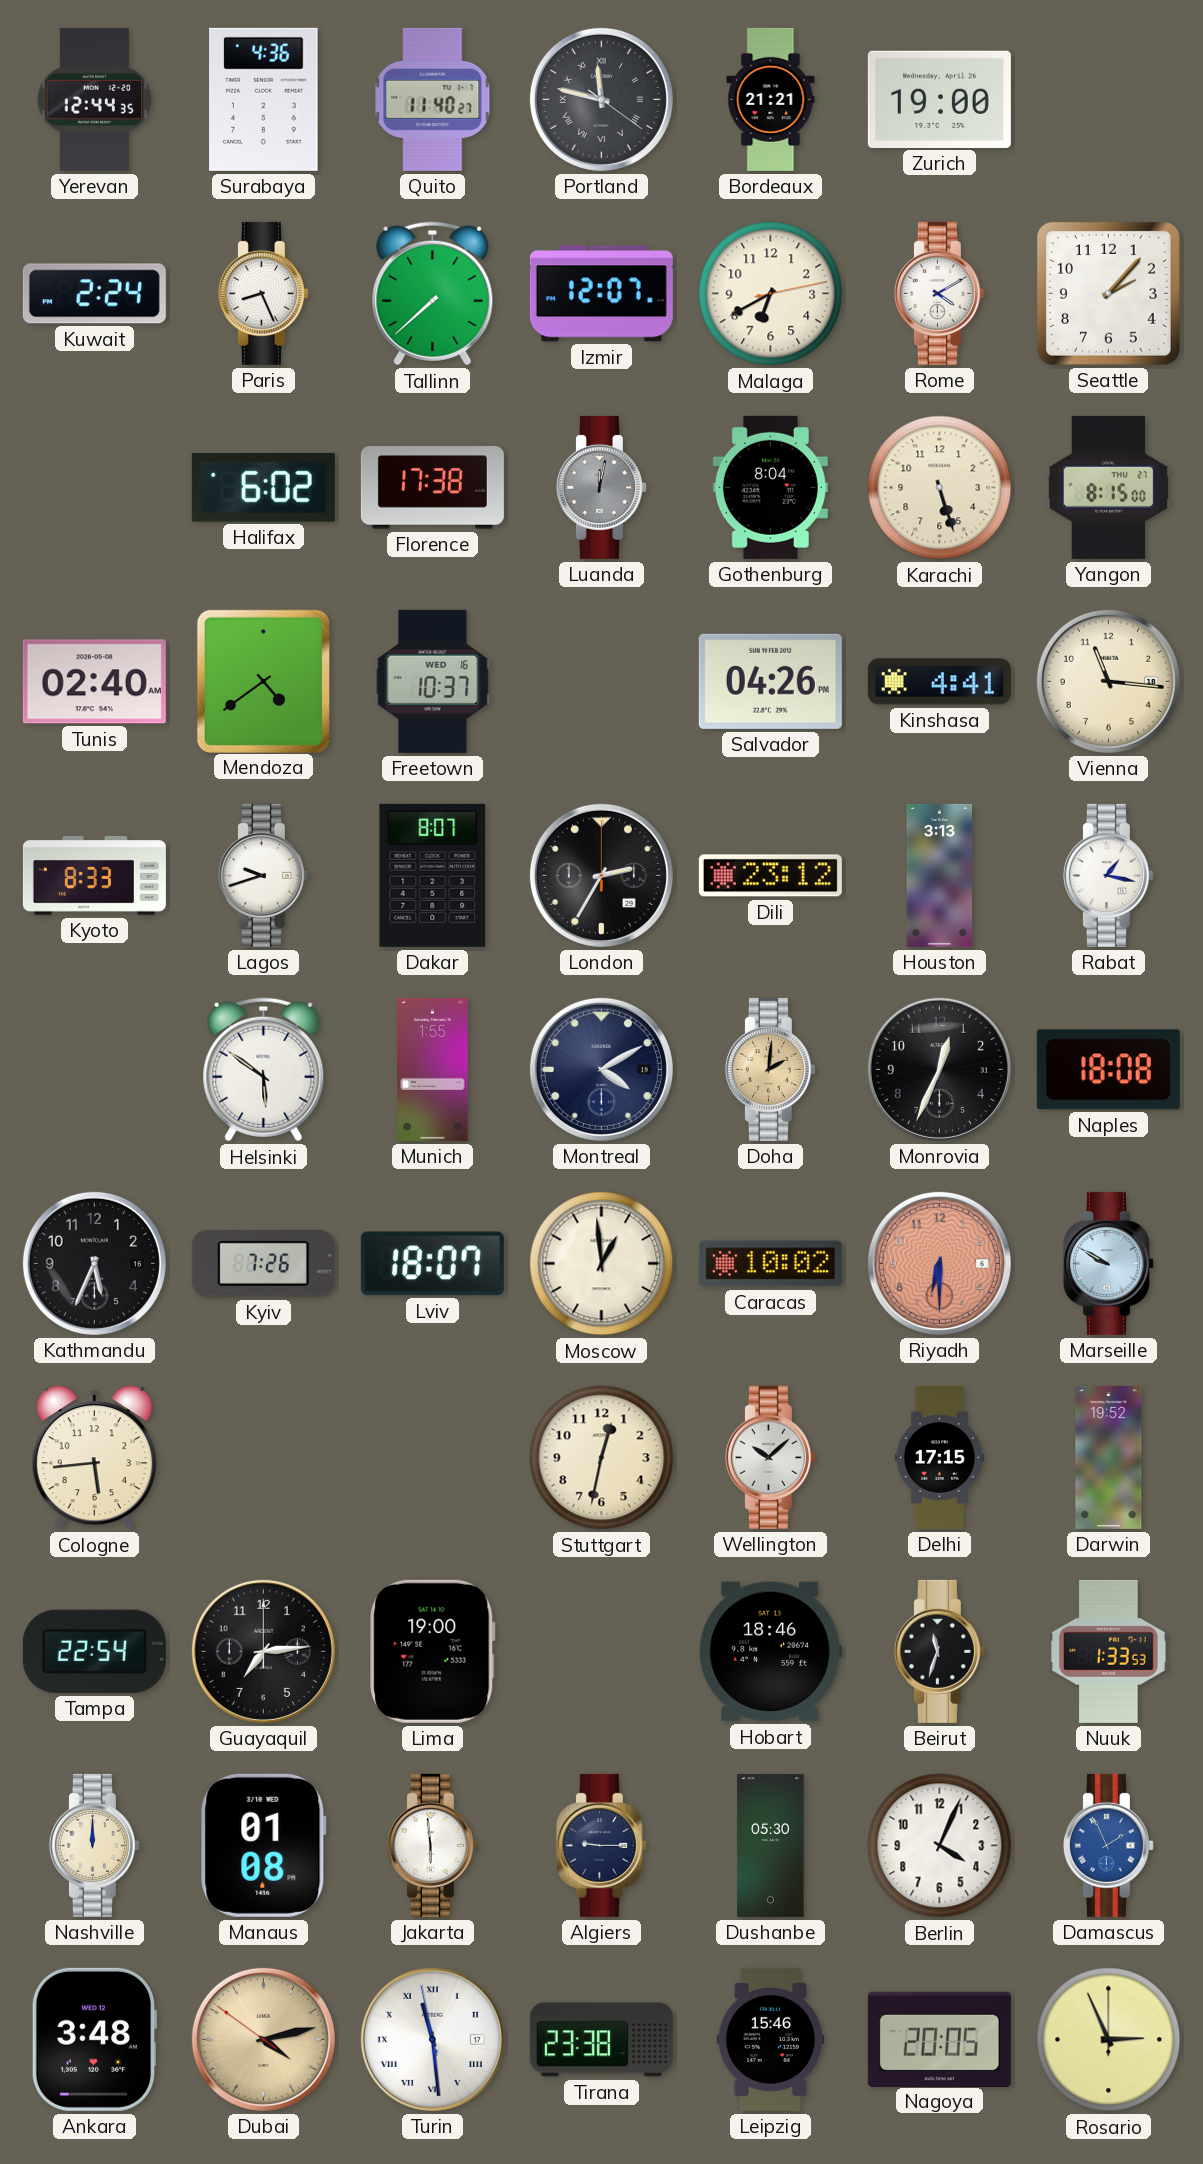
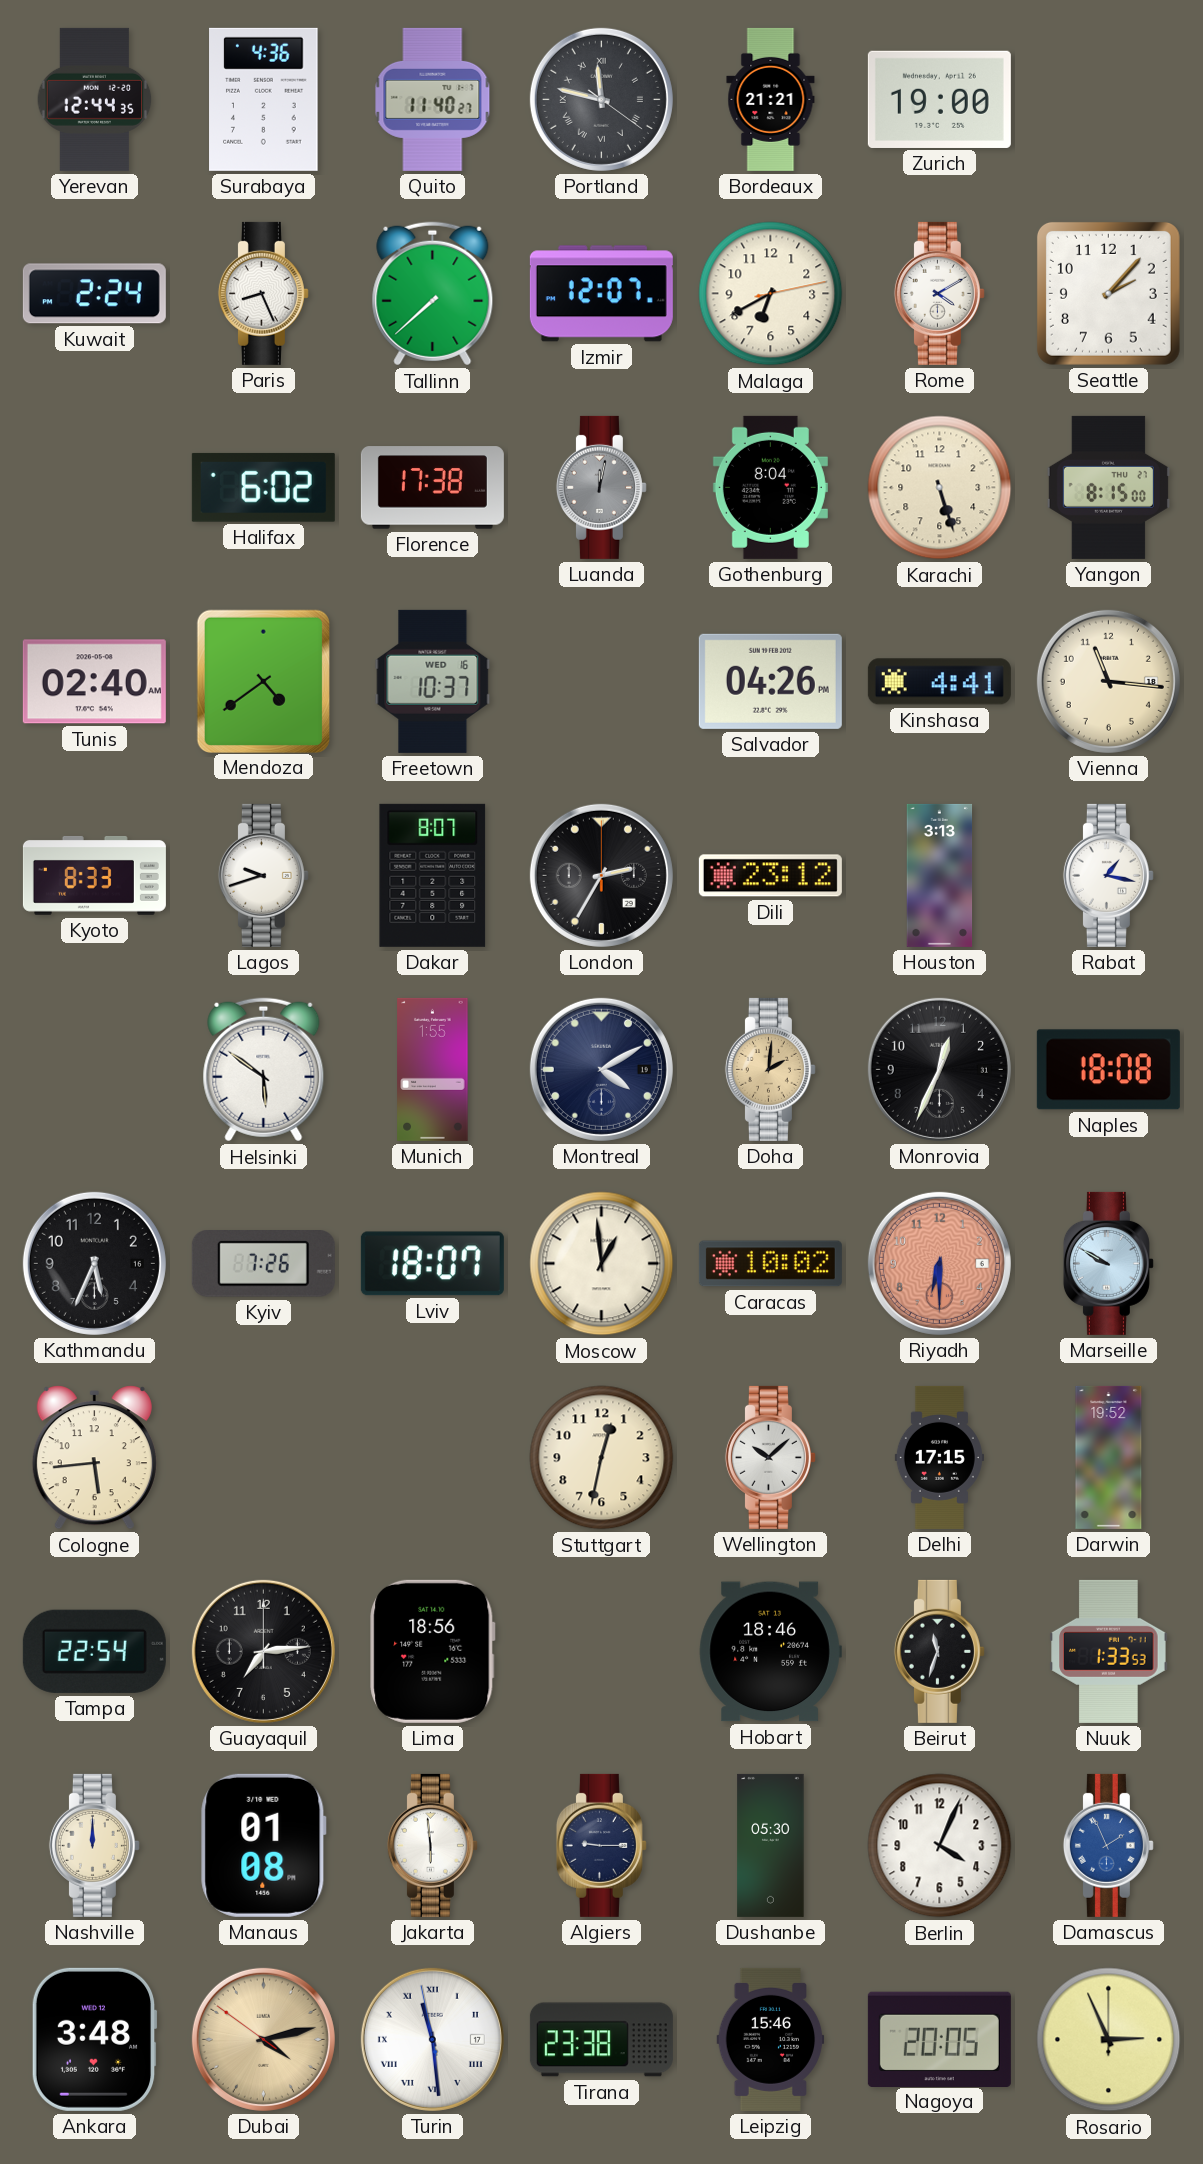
Lima: 19:00 -> 18:56 (433, 1651)
